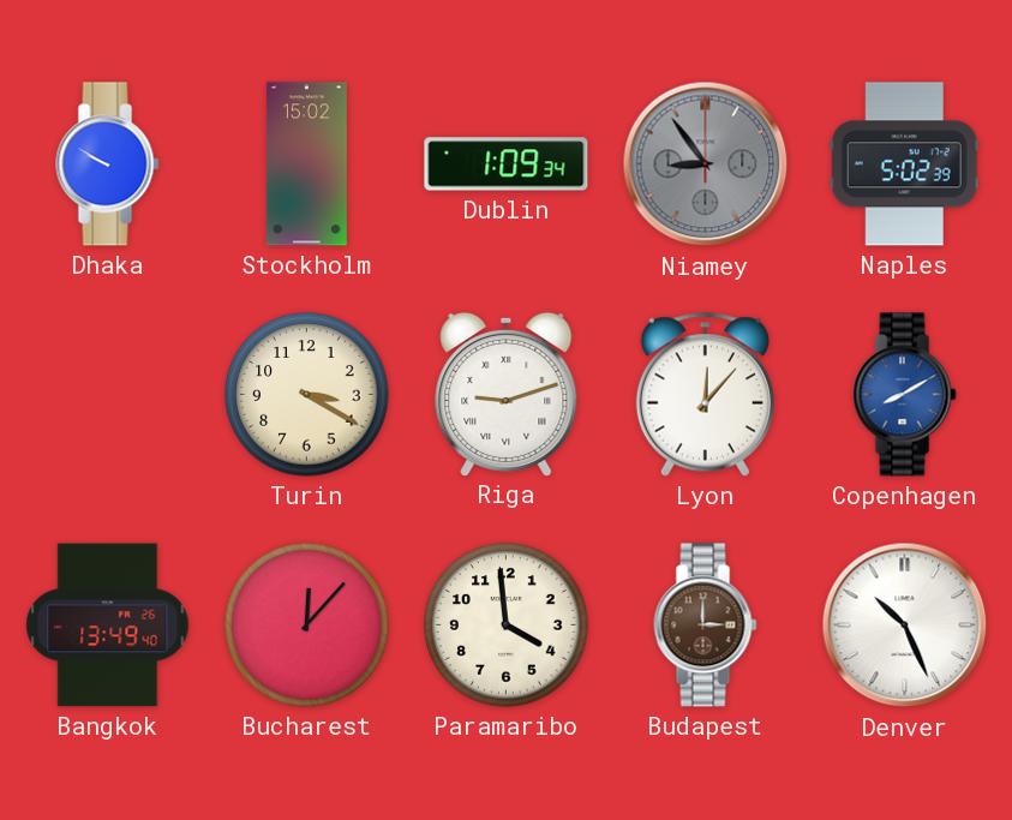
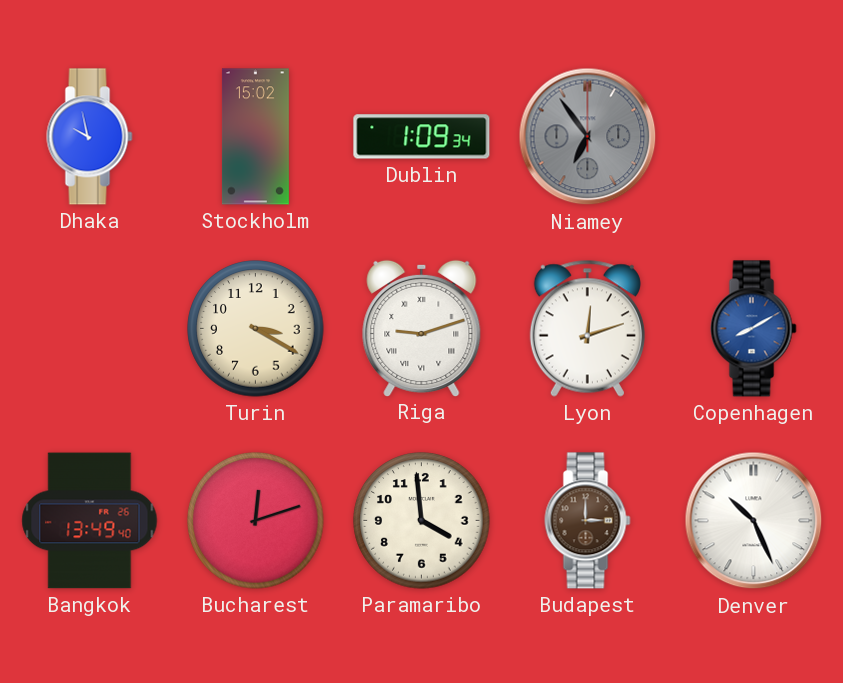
Dhaka: 9:50 -> 9:58 (90, 137)
Niamey: 8:54 -> 6:54 (588, 137)
Naples: 5:02 -> none (904, 164)
Lyon: 12:07 -> 12:12 (587, 328)
Bucharest: 12:07 -> 12:12 (256, 521)
